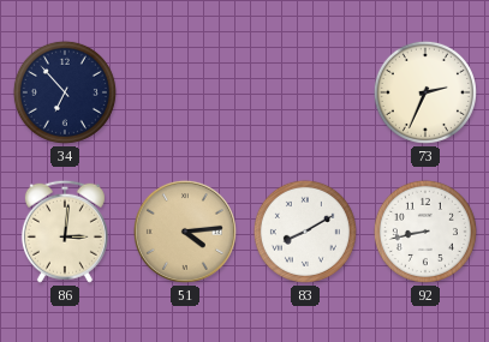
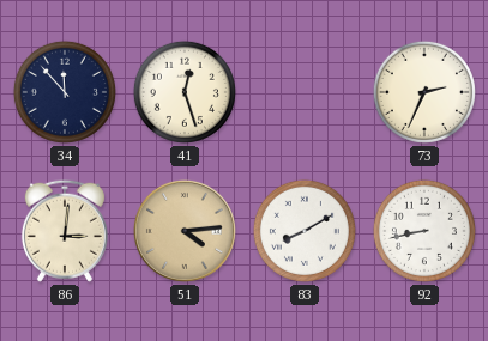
34: 6:53 -> 11:53 (65, 92)
41: none -> 12:27 (185, 92)
